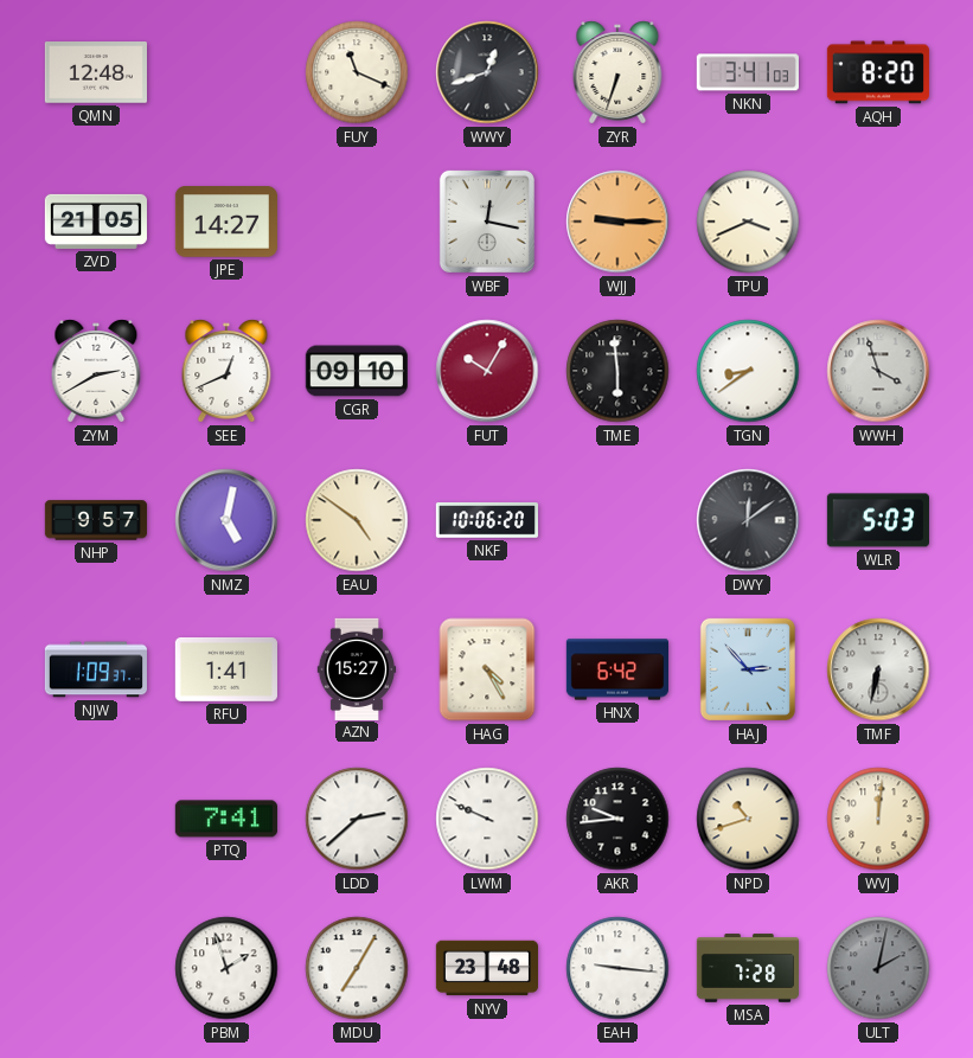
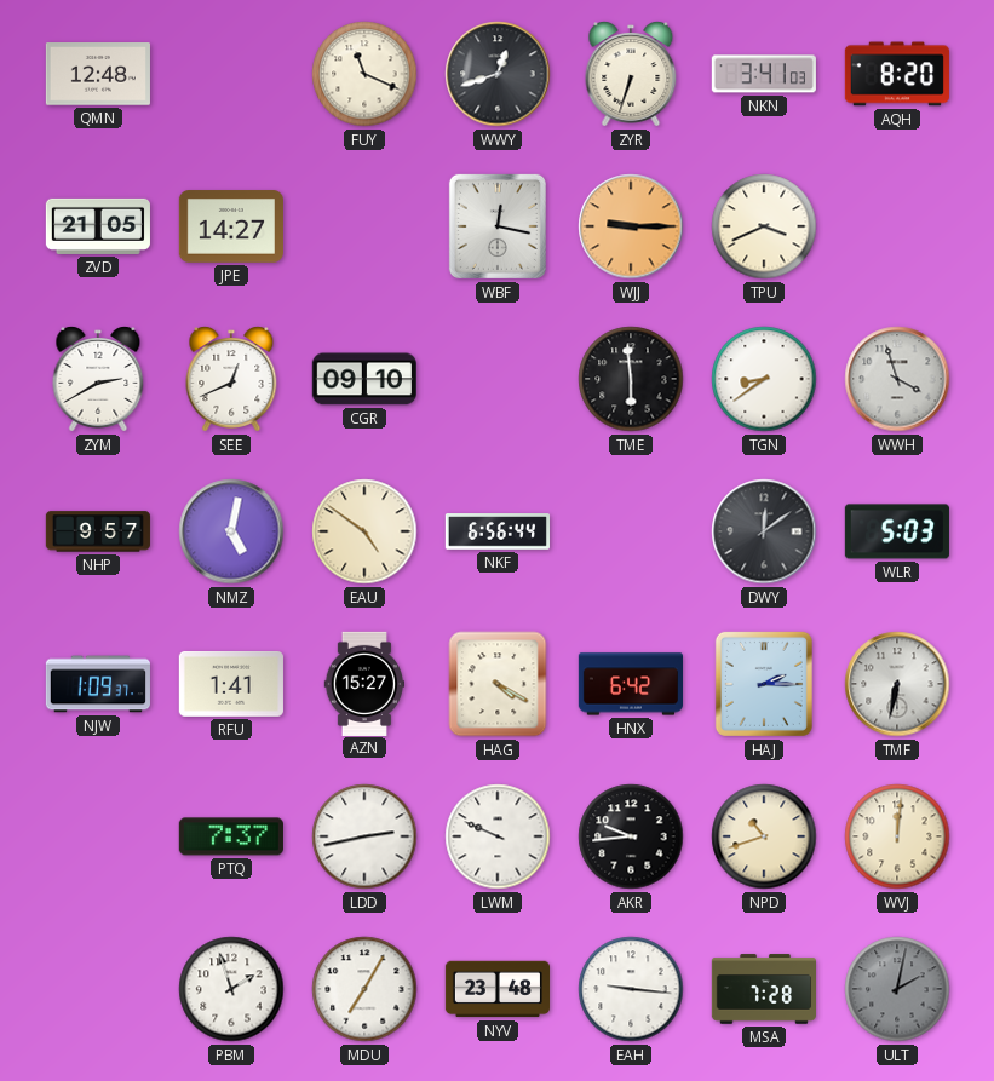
FUT: 10:05 -> none (487, 371)
NKF: 10:06 -> 6:56 (496, 531)
HAG: 4:25 -> 4:20 (498, 684)
HAJ: 2:53 -> 2:15 (764, 684)
PTQ: 7:41 -> 7:37 (231, 836)
LDD: 2:38 -> 2:43 (364, 836)
